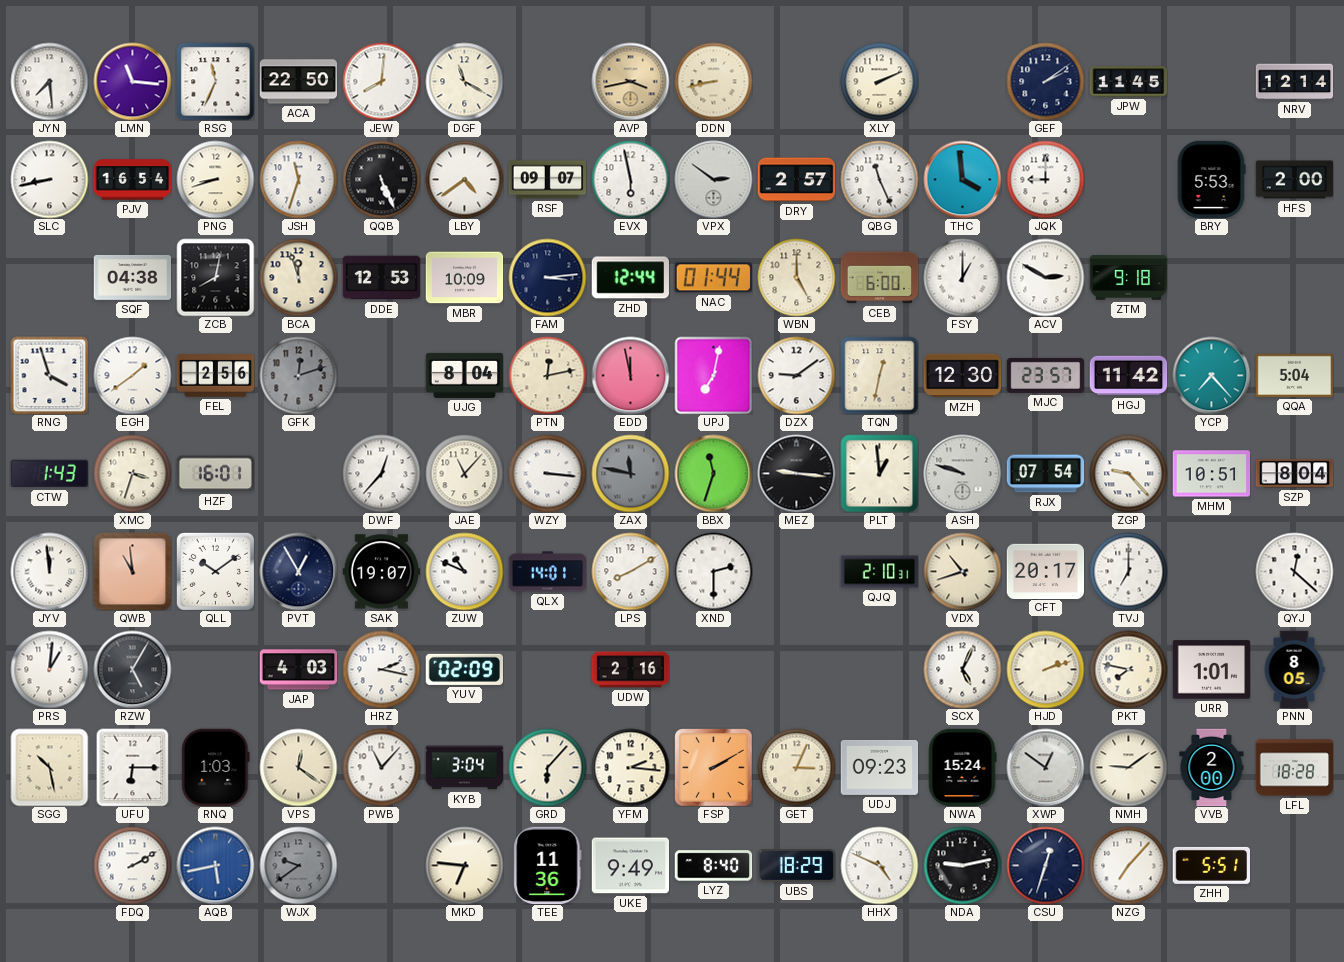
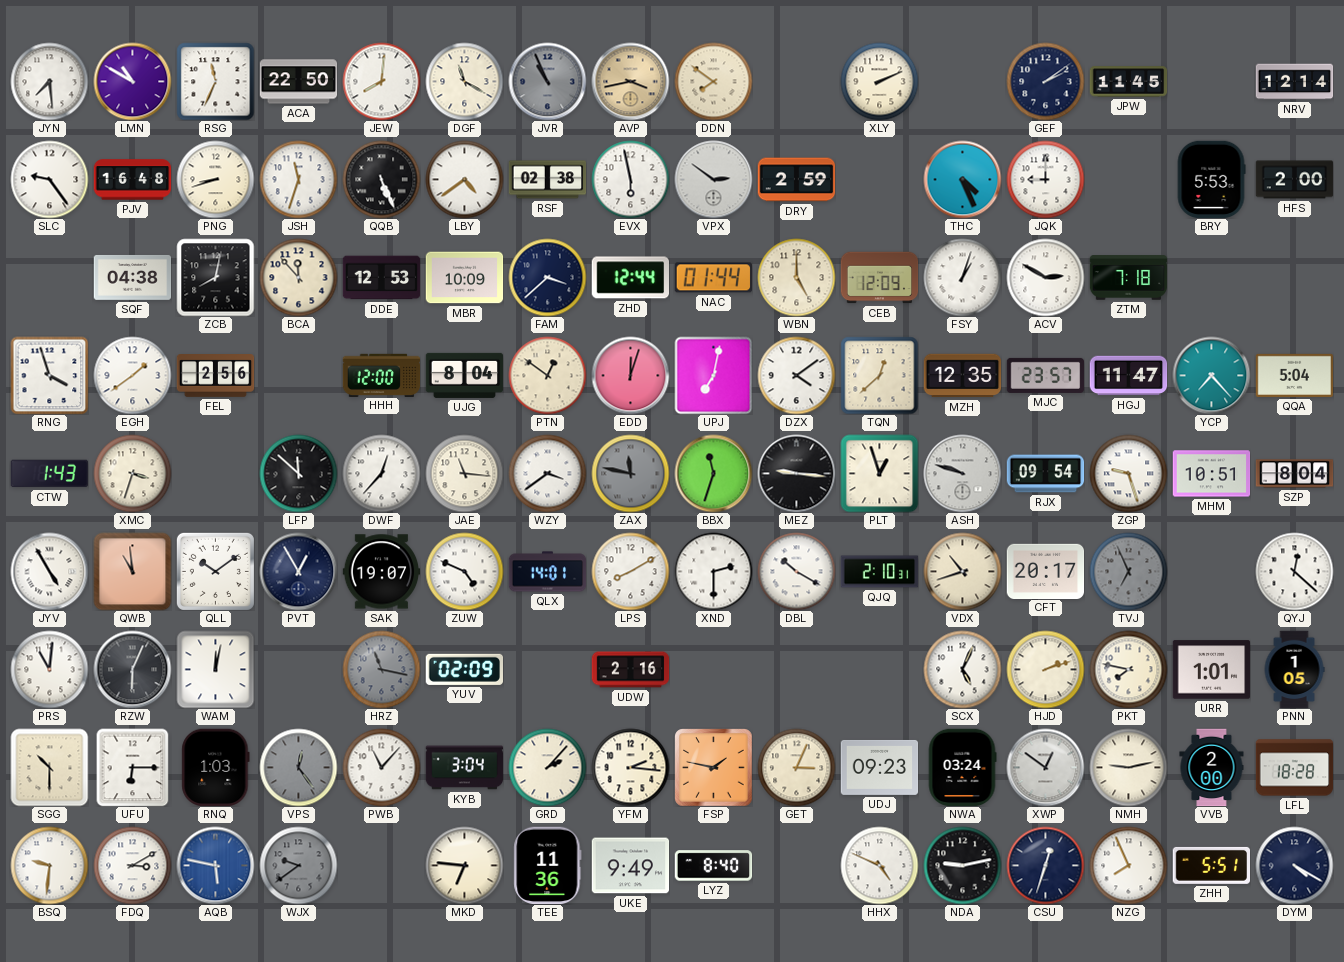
LMN: 11:16 -> 10:50 (132, 81)
JVR: none -> 10:56 (547, 81)
DDN: 8:43 -> 7:51 (713, 81)
SLC: 8:43 -> 9:24 (49, 179)
PJV: 16:54 -> 16:48 (132, 180)
RSF: 09:07 -> 02:38 (547, 180)
DRY: 2:57 -> 2:59 (796, 180)
QBG: 11:26 -> none (879, 179)
THC: 3:59 -> 4:26 (962, 179)
BCA: 11:57 -> 11:53 (298, 277)
FAM: 3:14 -> 3:38 (547, 277)
CEB: 6:00 -> 12:09 (879, 278)
FSY: 1:00 -> 1:03 (962, 277)
ZTM: 9:18 -> 7:18 (1128, 278)
GFK: 12:12 -> none (298, 375)
HHH: none -> 12:00 (381, 375)
PTN: 12:13 -> 12:51 (547, 375)
EDD: 11:58 -> 12:03 (630, 375)
DZX: 9:09 -> 4:09 (796, 375)
TQN: 12:32 -> 12:38 (879, 375)
MZH: 12:30 -> 12:35 (962, 376)
HGJ: 11:42 -> 11:47 (1128, 376)
HZF: 16:01 -> none (215, 474)
LFP: none -> 11:52 (298, 473)
JAE: 11:07 -> 11:16 (464, 473)
WZY: 3:16 -> 3:39 (547, 473)
PLT: 12:59 -> 12:57 (879, 473)
RJX: 07:54 -> 09:54 (1045, 474)
ZGP: 9:23 -> 9:27 (1128, 473)
JYV: 11:59 -> 4:55 (49, 571)
ZUW: 10:49 -> 4:49 (464, 571)
DBL: none -> 10:20 (796, 571)
TVJ: 7:00 -> 6:56 (1128, 571)
TVJ dial: white -> grey (1128, 571)
PRS: 1:01 -> 11:01 (49, 669)
RZW: 5:05 -> 6:04 (132, 669)
WAM: none -> 12:02 (215, 669)
JAP: 4:03 -> none (298, 670)
HRZ: 2:17 -> 11:17 (381, 669)
HRZ dial: white -> grey (381, 669)
PNN: 8:05 -> 1:05 (1294, 669)
SGG: 10:28 -> 10:30 (49, 767)
VPS: 12:21 -> 12:24 (298, 767)
VPS dial: cream -> grey (298, 767)
GRD: 6:07 -> 2:07 (547, 767)
FSP: 2:10 -> 1:47 (713, 767)
NWA: 15:24 -> 03:24 (962, 767)
NMH: 9:09 -> 9:13 (1128, 767)
BSQ: none -> 9:31 (49, 865)
FDQ: 2:10 -> 3:10 (132, 865)
AQB: 5:43 -> 5:47 (215, 865)
UBS: 18:29 -> none (796, 865)
NZG: 7:07 -> 7:56 (1128, 865)
DYM: none -> 4:20 (1294, 865)
